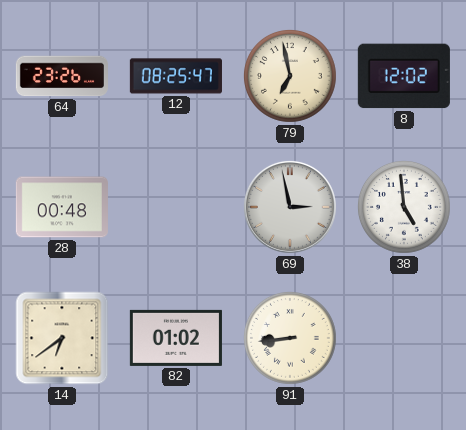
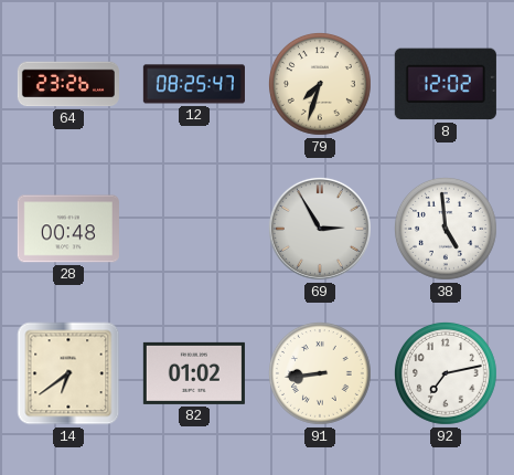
79: 6:58 -> 7:33 (320, 84)
69: 2:58 -> 2:55 (320, 229)
92: none -> 7:13 (446, 373)
